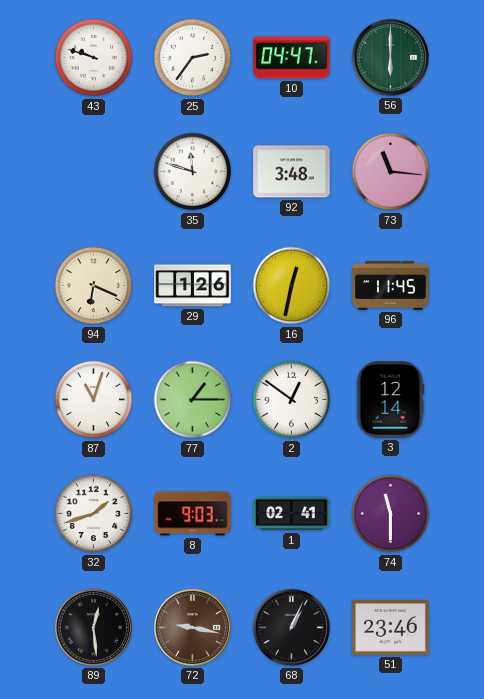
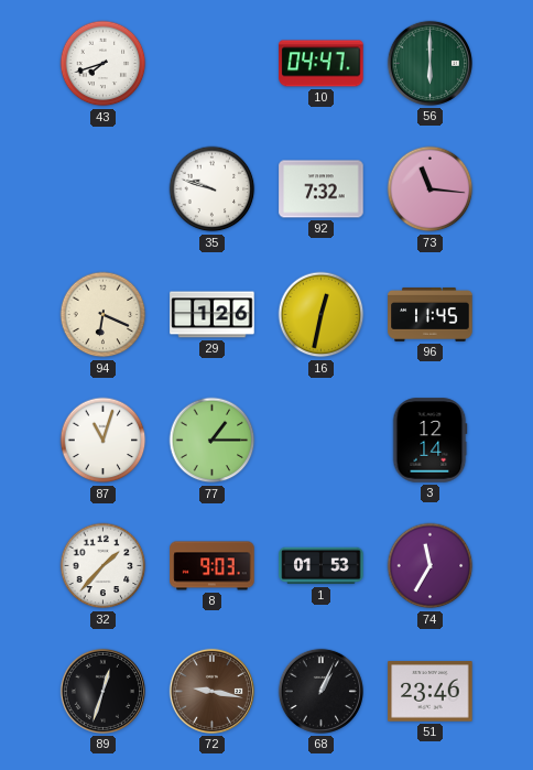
43: 9:48 -> 7:42 (104, 64)
25: 2:36 -> none (193, 58)
35: 11:48 -> 9:48 (213, 189)
92: 3:48 -> 7:32 (322, 189)
2: 12:51 -> none (292, 400)
32: 1:42 -> 1:37 (104, 566)
1: 02:41 -> 01:53 (322, 566)
74: 11:30 -> 11:35 (431, 566)
89: 12:29 -> 12:33 (102, 691)
